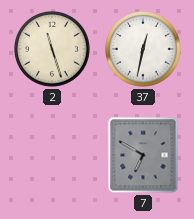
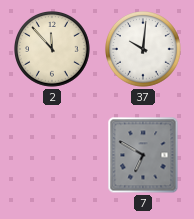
2: 11:27 -> 11:53 (53, 50)
37: 12:32 -> 10:01 (144, 50)
